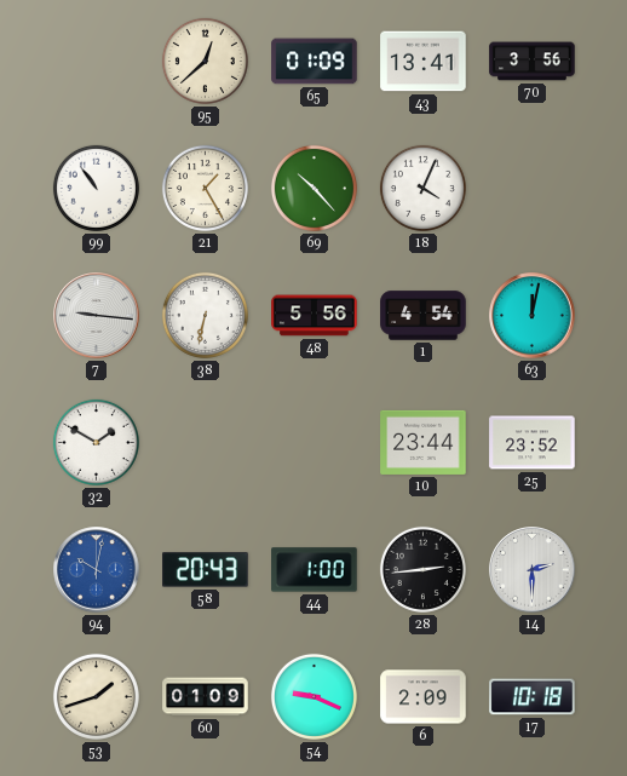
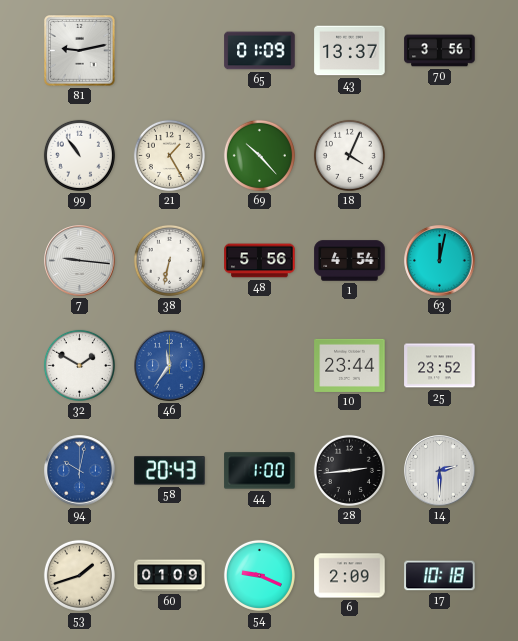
81: none -> 9:13 (80, 51)
95: 12:38 -> none (205, 61)
43: 13:41 -> 13:37 (350, 51)
46: none -> 11:36 (170, 366)
